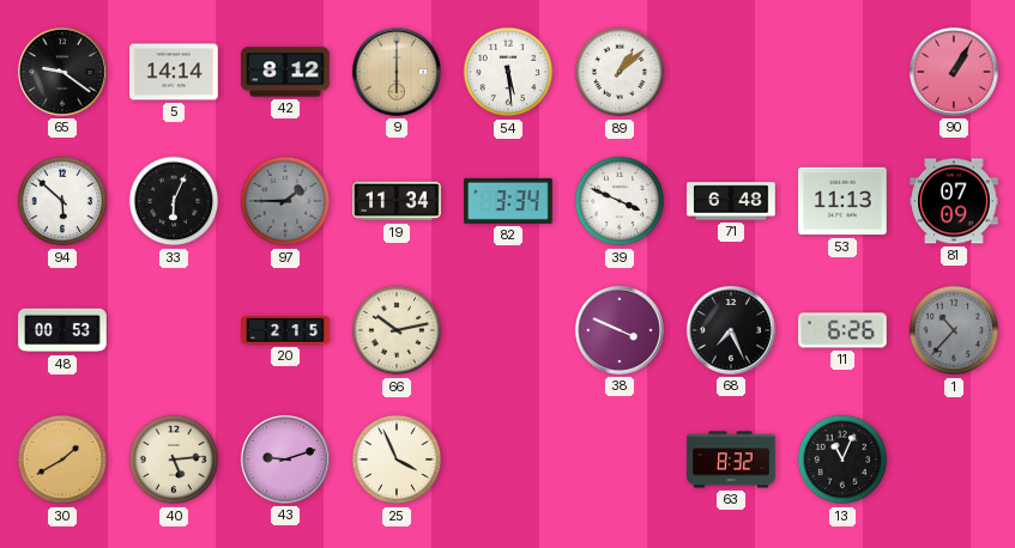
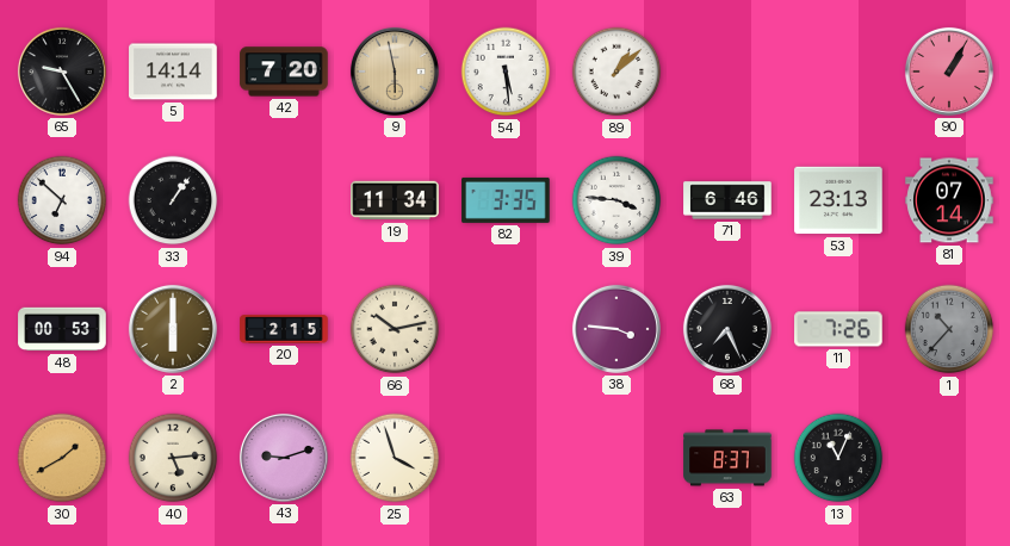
65: 9:21 -> 9:25 (62, 72)
42: 8:12 -> 7:20 (284, 72)
9: 6:00 -> 5:58 (395, 72)
94: 5:52 -> 6:52 (62, 200)
33: 6:04 -> 1:06 (173, 200)
97: 1:45 -> none (285, 201)
82: 3:34 -> 3:35 (506, 200)
39: 3:49 -> 3:46 (616, 200)
71: 6:48 -> 6:46 (727, 200)
53: 11:13 -> 23:13 (838, 200)
81: 07:09 -> 07:14 (949, 200)
2: none -> 6:00 (173, 329)
38: 3:49 -> 3:46 (616, 329)
11: 6:26 -> 7:26 (838, 329)
25: 3:56 -> 3:57 (395, 458)
63: 8:32 -> 8:37 (727, 458)
